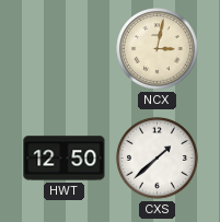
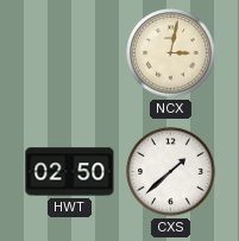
HWT: 12:50 -> 02:50 (70, 172)
